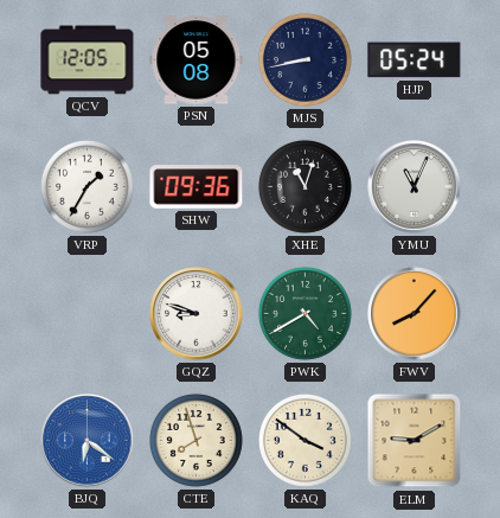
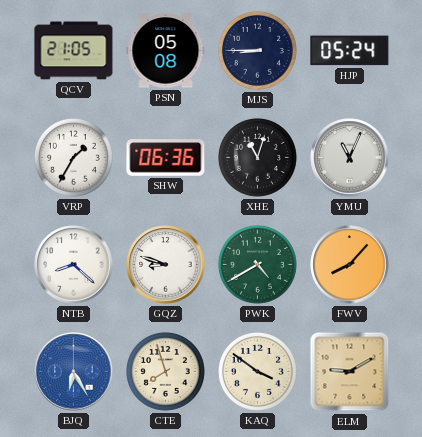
QCV: 12:05 -> 21:05 (74, 51)
MJS: 8:43 -> 8:45 (257, 50)
SHW: 09:36 -> 06:36 (166, 158)
NTB: none -> 8:22 (74, 265)
BJQ: 6:21 -> 6:25 (74, 372)
